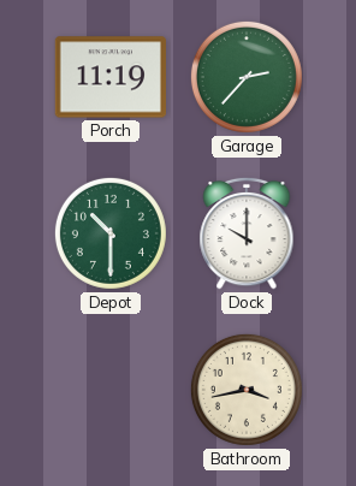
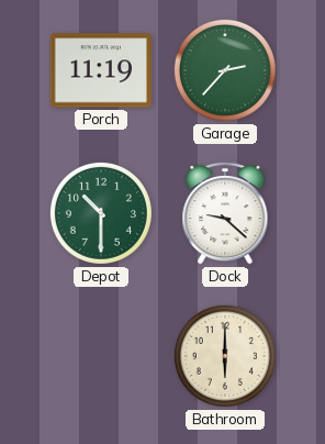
Dock: 10:00 -> 9:22 (225, 213)
Bathroom: 3:43 -> 6:00 (225, 356)
